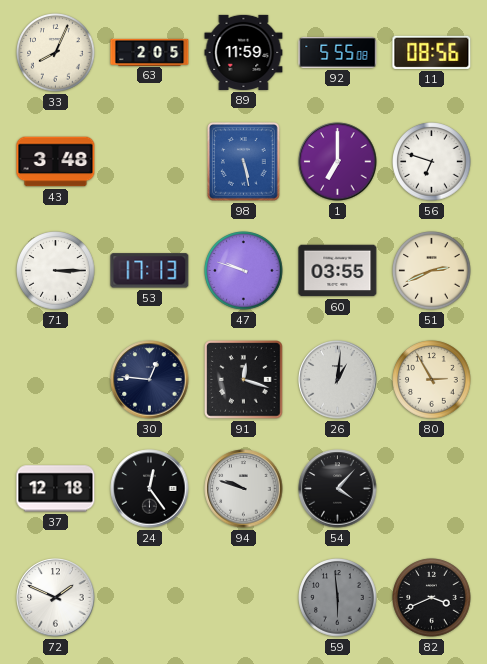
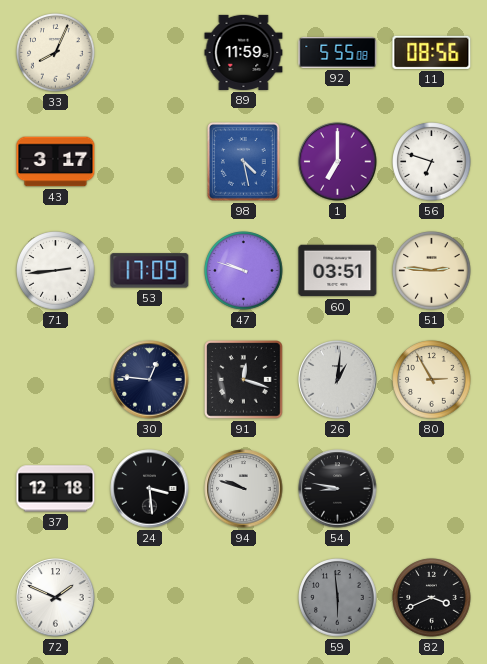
63: 2:05 -> none (150, 52)
43: 3:48 -> 3:17 (56, 162)
98: 5:28 -> 4:28 (244, 162)
71: 3:15 -> 2:44 (56, 271)
53: 17:13 -> 17:09 (150, 271)
60: 03:55 -> 03:51 (338, 271)
51: 2:41 -> 2:46 (432, 271)
24: 12:24 -> 3:29 (150, 489)
54: 4:07 -> 8:47 (338, 489)
